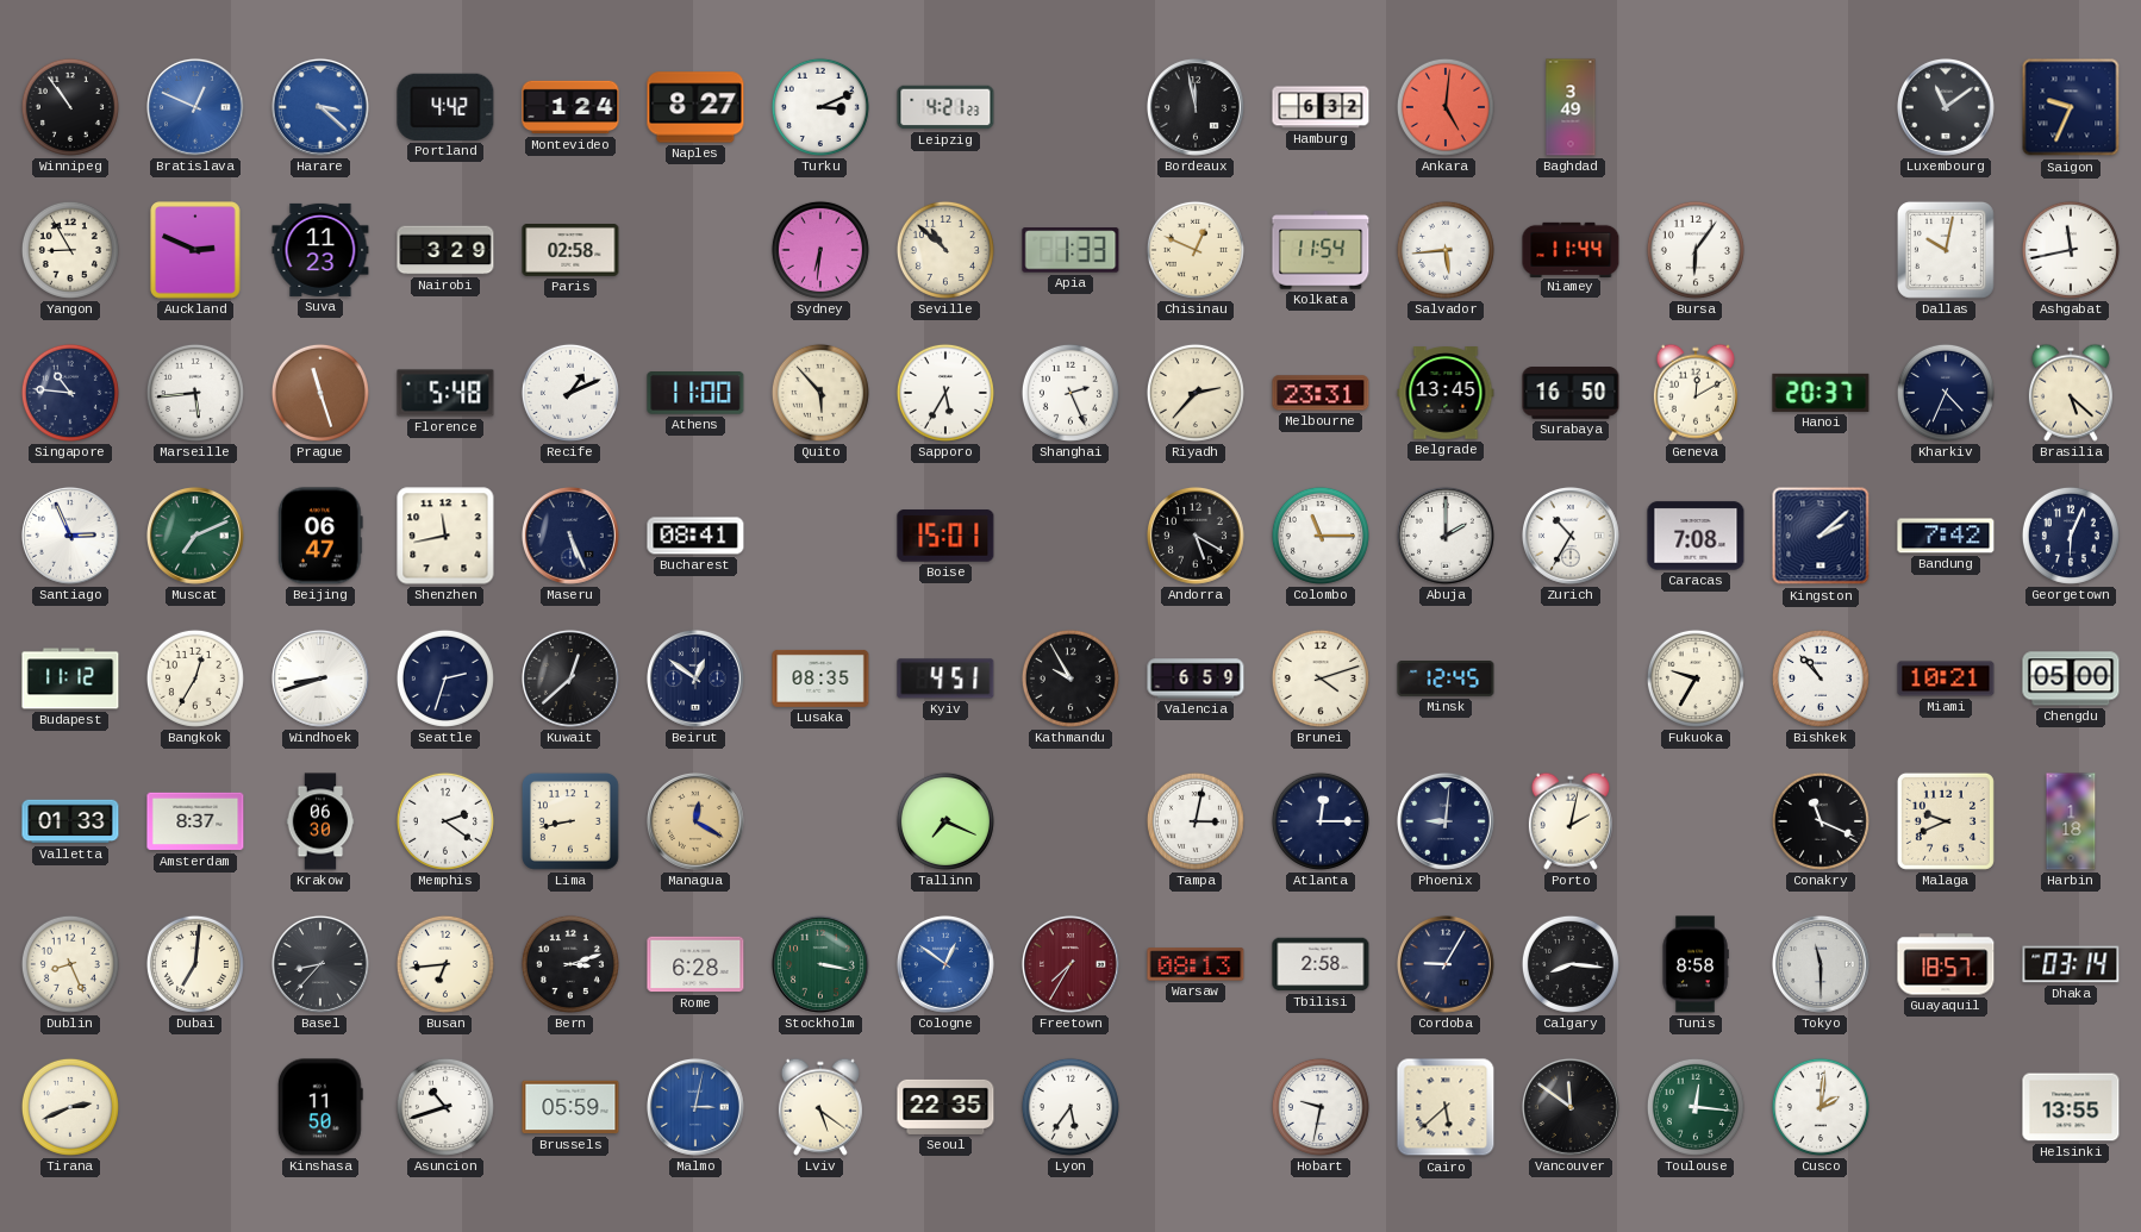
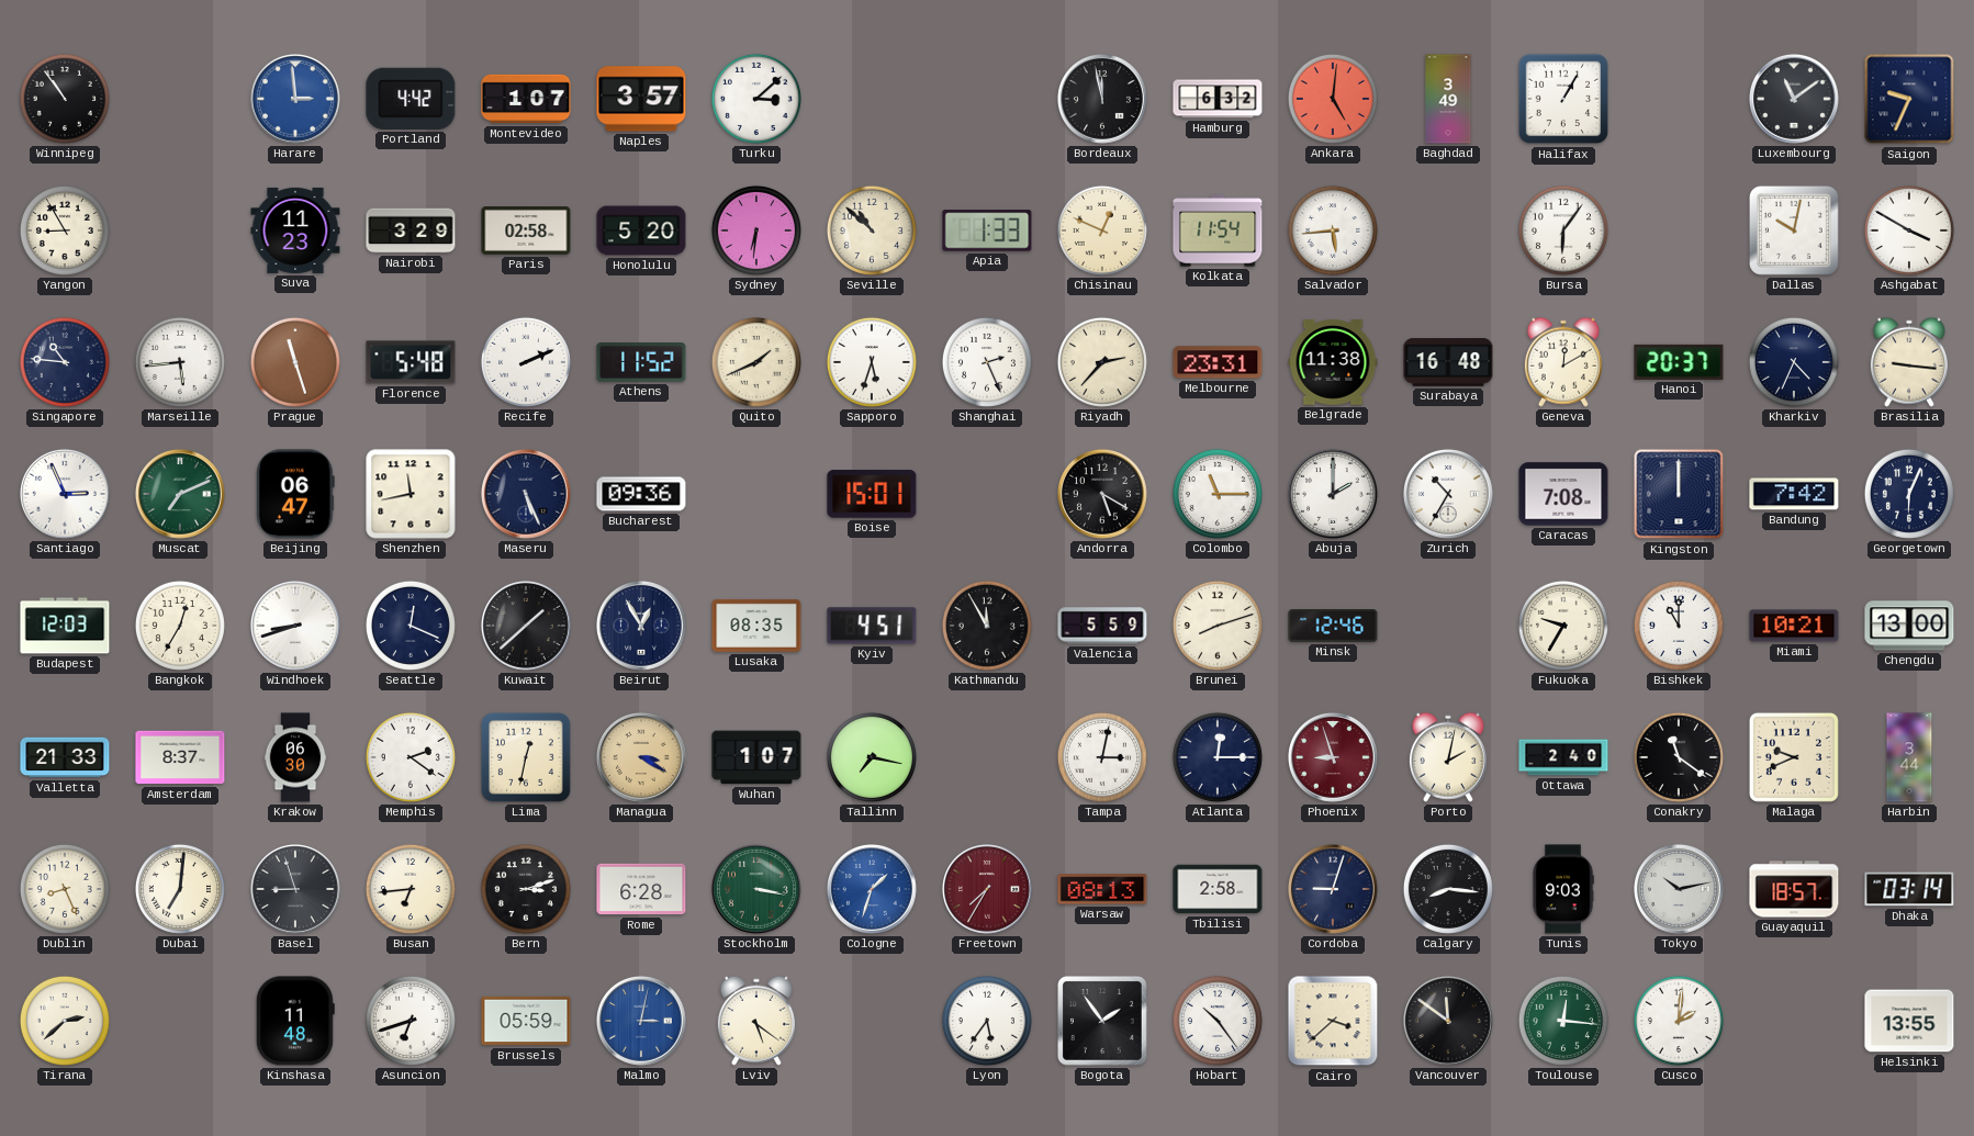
Bratislava: 12:49 -> none (195, 107)
Harare: 3:22 -> 2:59 (295, 99)
Montevideo: 1:24 -> 1:07 (526, 99)
Naples: 8:27 -> 3:57 (641, 99)
Turku: 3:11 -> 3:08 (756, 99)
Leipzig: 4:21 -> none (945, 107)
Halifax: none -> 1:05 (1563, 99)
Auckland: 2:49 -> none (195, 250)
Honolulu: none -> 5:20 (641, 230)
Niamey: 11:44 -> none (1571, 249)
Ashgabat: 11:43 -> 3:50 (1909, 230)
Recife: 1:11 -> 2:11 (526, 362)
Athens: 11:00 -> 11:52 (641, 363)
Quito: 5:53 -> 1:41 (756, 362)
Sapporo: 5:35 -> 5:33 (872, 362)
Belgrade: 13:45 -> 11:38 (1333, 362)
Surabaya: 16:50 -> 16:48 (1448, 362)
Brasilia: 5:22 -> 9:16 (1909, 362)
Bucharest: 08:41 -> 09:36 (641, 494)
Kingston: 2:08 -> 12:00 (1679, 494)
Budapest: 11:12 -> 12:03 (65, 626)
Seattle: 2:33 -> 12:19 (411, 626)
Kuwait: 12:38 -> 1:38 (526, 626)
Beirut: 12:51 -> 12:55 (641, 626)
Kathmandu: 9:55 -> 11:55 (987, 626)
Valencia: 6:59 -> 5:59 (1102, 626)
Brunei: 4:12 -> 8:12 (1218, 626)
Minsk: 12:45 -> 12:46 (1333, 627)
Bishkek: 10:53 -> 11:00 (1679, 626)
Chengdu: 05:00 -> 13:00 (1909, 626)
Valletta: 01:33 -> 21:33 (65, 757)
Lima: 8:43 -> 12:32 (526, 757)
Managua: 12:20 -> 3:20 (641, 757)
Wuhan: none -> 1:07 (756, 757)
Tallinn: 7:19 -> 7:17 (872, 757)
Phoenix: 9:01 -> 8:57 (1333, 757)
Phoenix dial: navy -> burgundy (1333, 757)
Ottawa: none -> 2:40 (1563, 757)
Conakry: 11:19 -> 11:21 (1679, 757)
Harbin: 1:18 -> 3:44 (1909, 757)
Basel: 8:37 -> 8:57 (295, 889)
Cologne: 12:51 -> 1:33 (872, 889)
Cordoba: 9:05 -> 9:03 (1333, 889)
Tunis: 8:58 -> 9:03 (1563, 889)
Tokyo: 11:30 -> 10:13 (1679, 889)
Tirana: 2:41 -> 2:38 (65, 1021)
Kinshasa: 11:50 -> 11:48 (295, 1021)
Asuncion: 10:42 -> 6:42 (411, 1021)
Seoul: 22:35 -> none (945, 1107)
Bogota: none -> 1:54 (1103, 1022)
Hobart: 9:32 -> 10:24 (1218, 1021)
Cairo: 5:38 -> 3:38 (1333, 1021)
